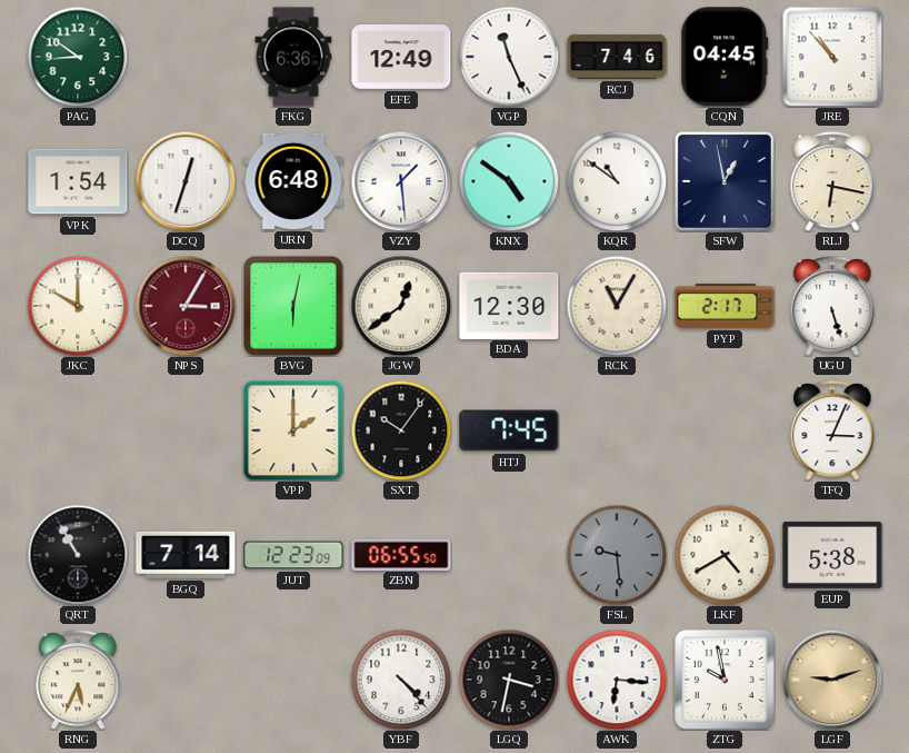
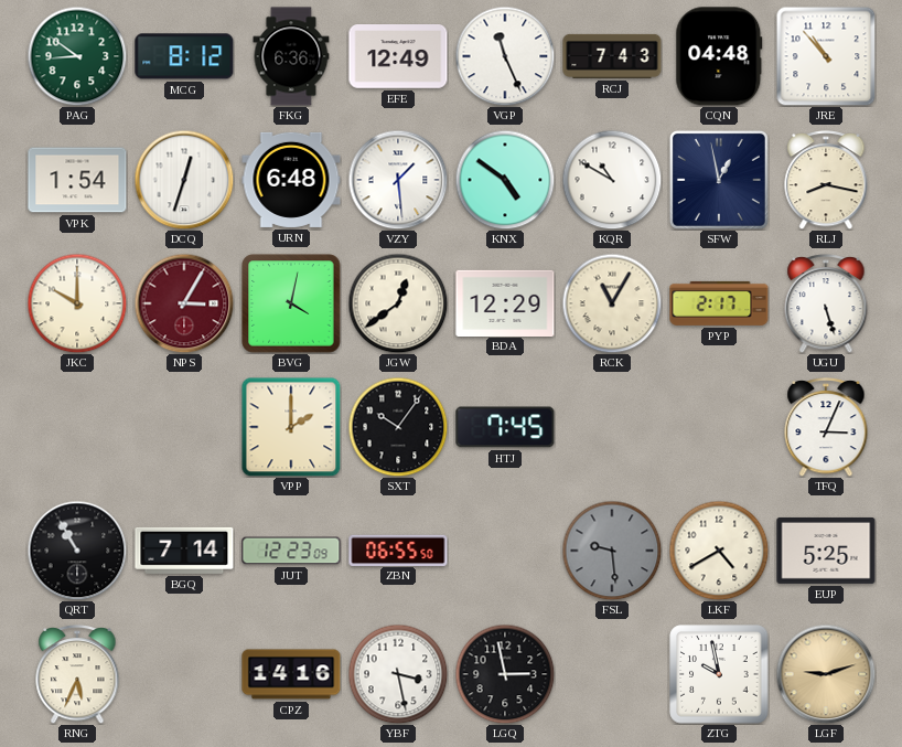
MCG: none -> 8:12 (184, 56)
RCJ: 7:46 -> 7:43 (612, 56)
CQN: 04:45 -> 04:48 (719, 56)
KQR: 10:51 -> 10:50 (612, 180)
RLJ: 6:17 -> 8:17 (826, 181)
BVG: 6:02 -> 4:02 (291, 303)
BDA: 12:30 -> 12:29 (505, 302)
EUP: 5:38 -> 5:25 (826, 551)
CPZ: none -> 14:16 (291, 674)
YBF: 4:23 -> 3:28 (398, 674)
LGQ: 3:32 -> 2:58 (505, 674)
AWK: 6:16 -> none (617, 680)
